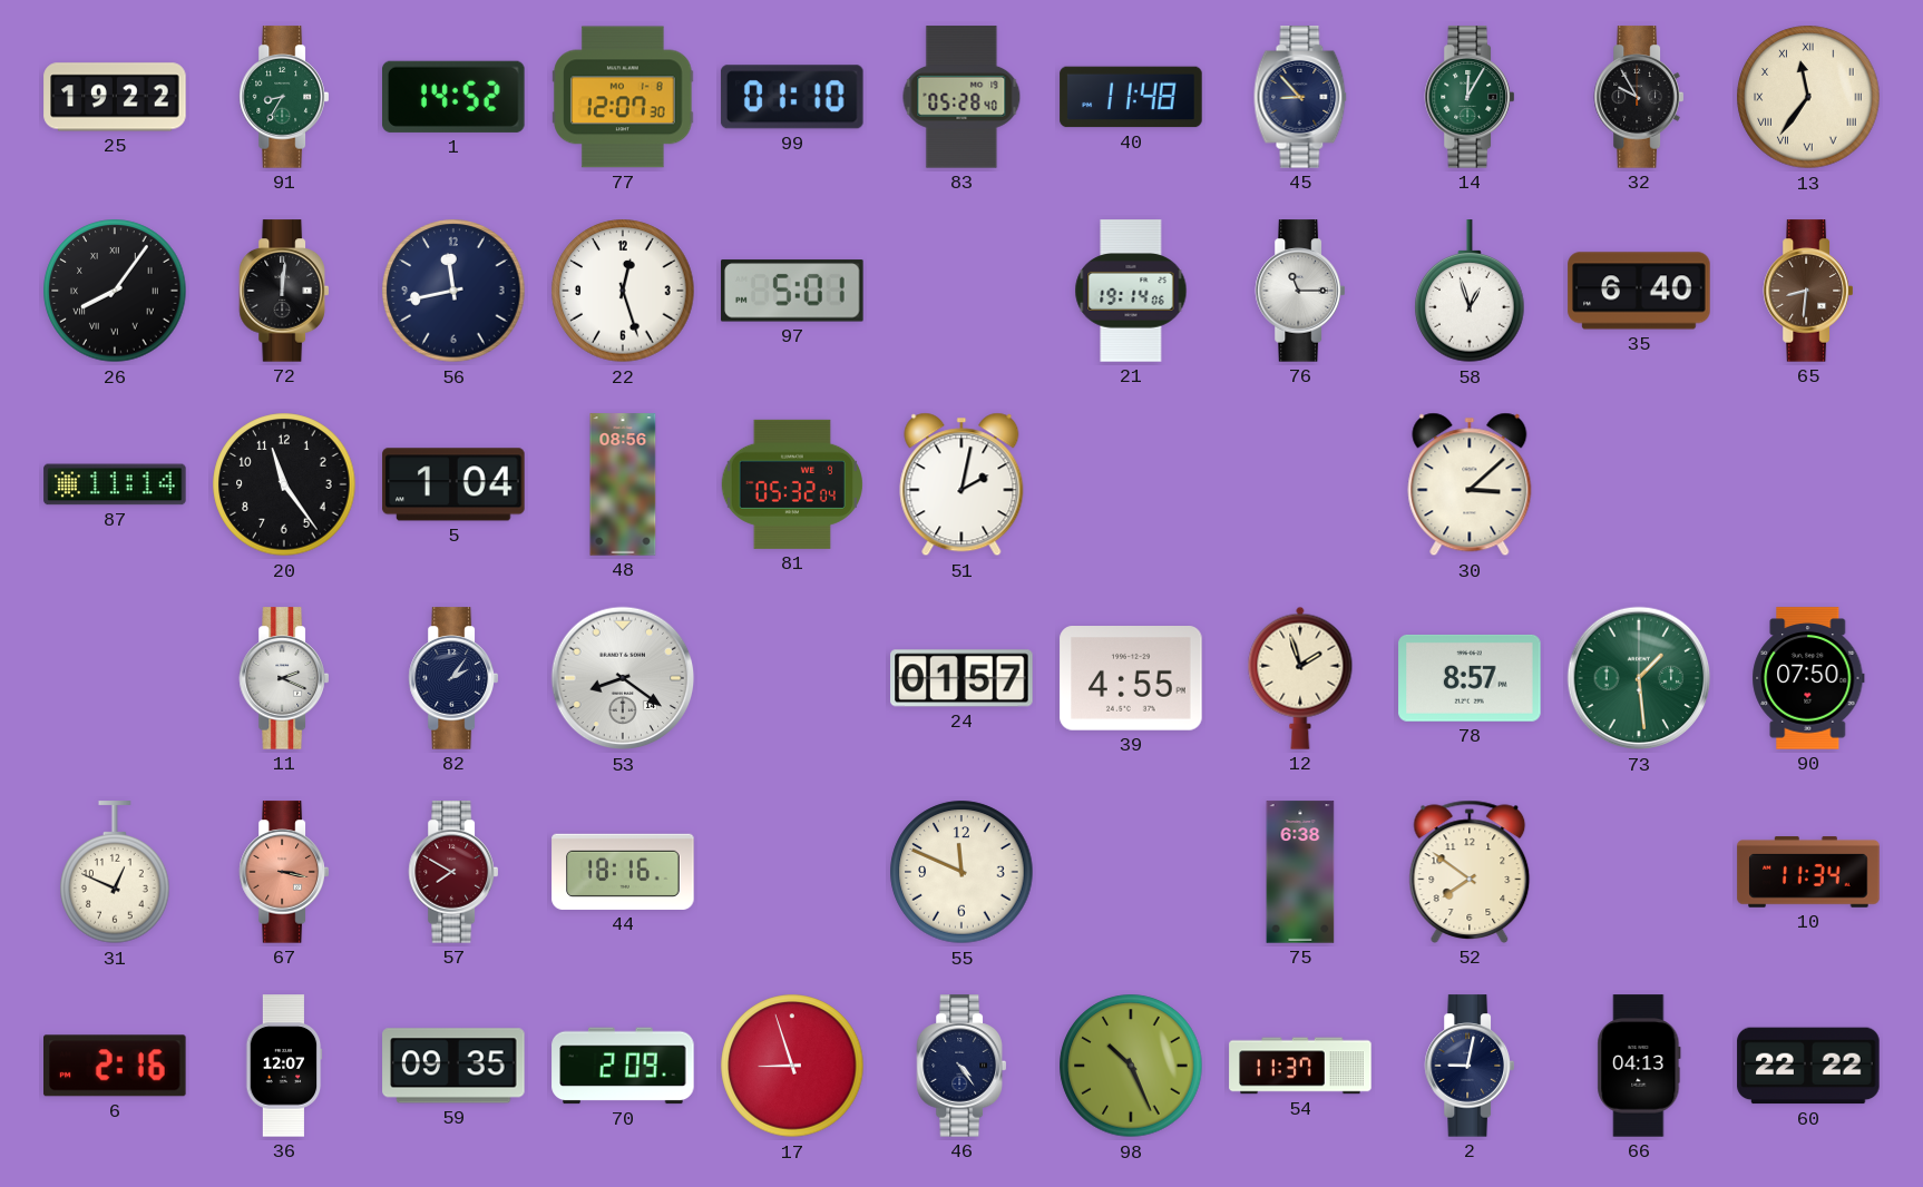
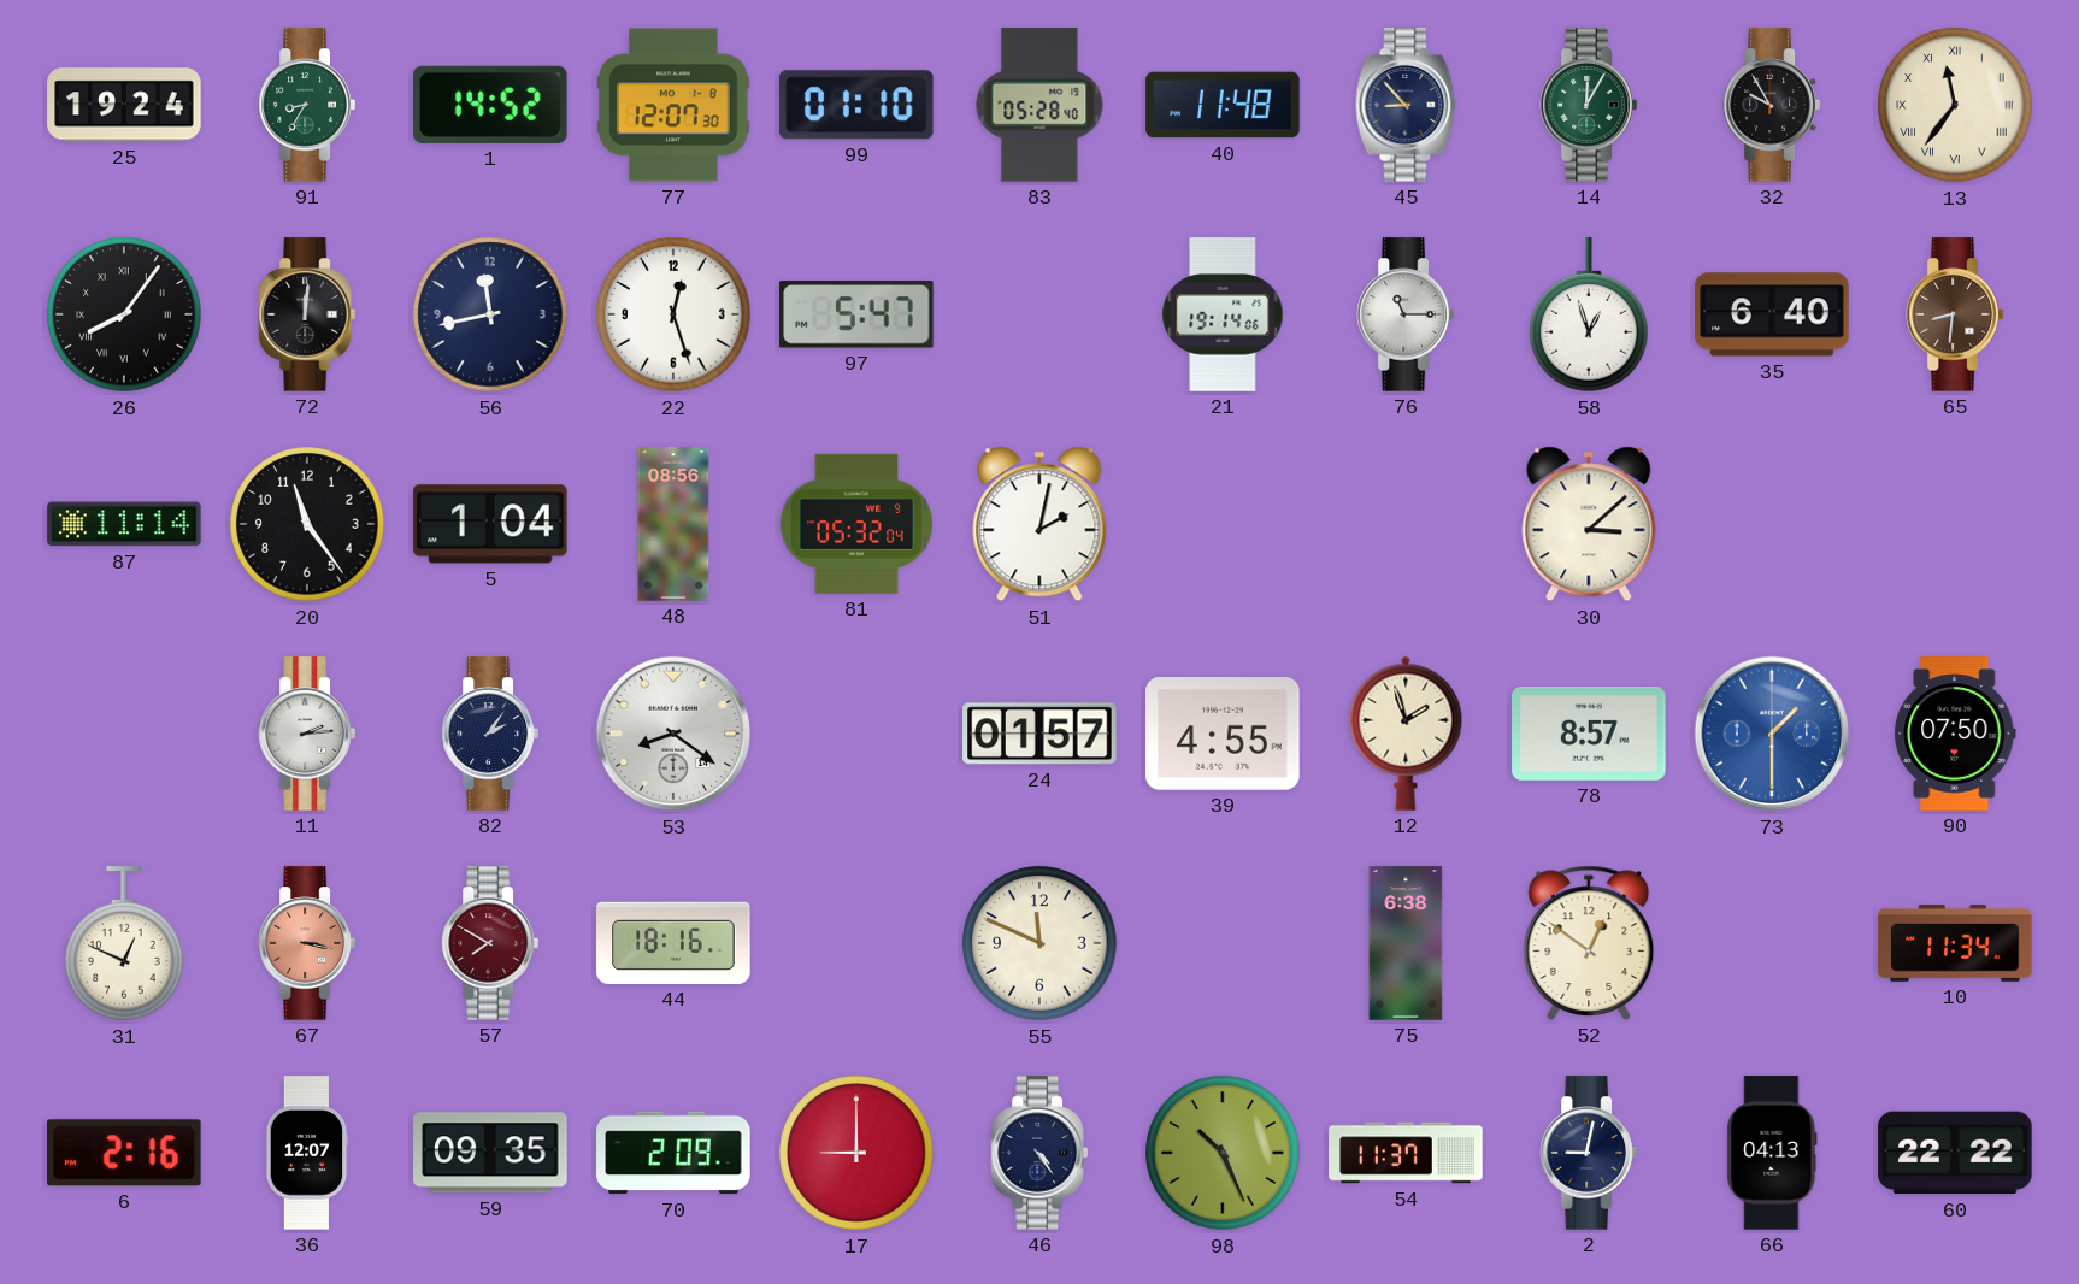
25: 19:22 -> 19:24 (124, 105)
97: 5:01 -> 5:47 (856, 314)
11: 2:19 -> 2:14 (306, 734)
73: 1:29 -> 1:30 (1772, 734)
73 dial: green -> blue (1772, 734)
52: 7:51 -> 12:51 (1589, 943)
17: 8:57 -> 9:00 (856, 1153)
